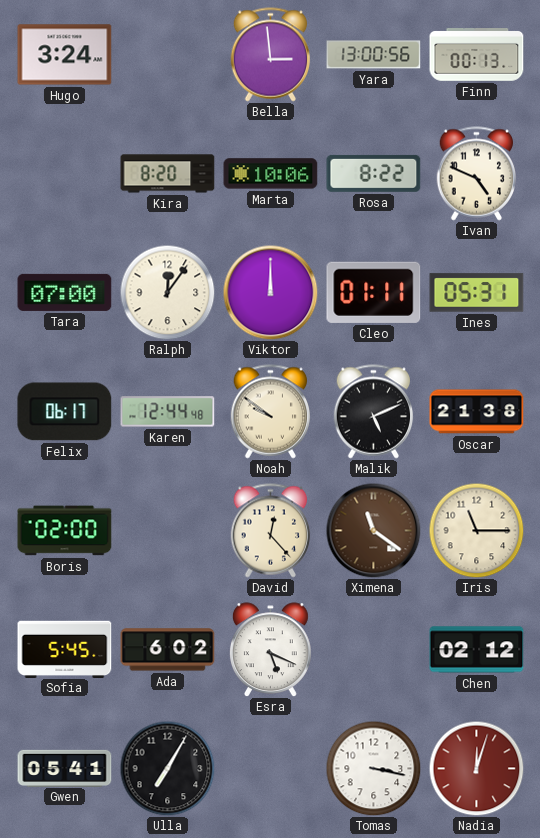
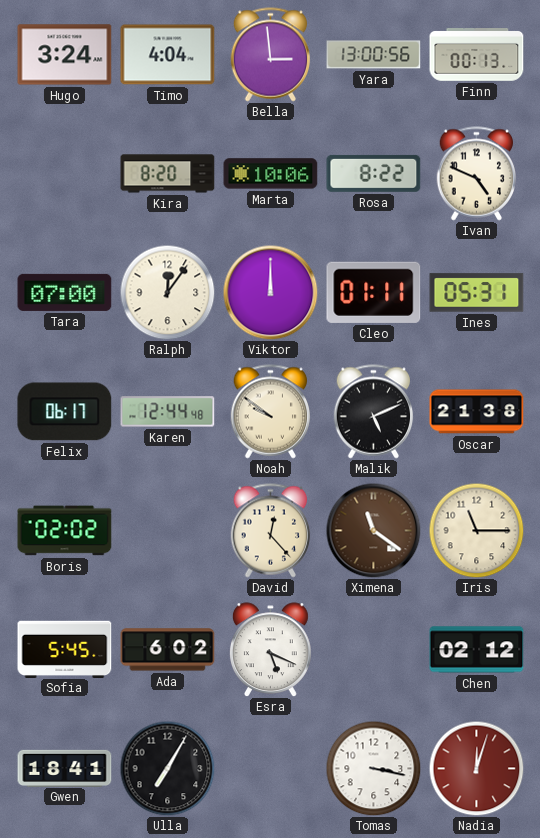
Timo: none -> 4:04 (168, 55)
Boris: 02:00 -> 02:02 (65, 531)
Gwen: 05:41 -> 18:41 (65, 768)
